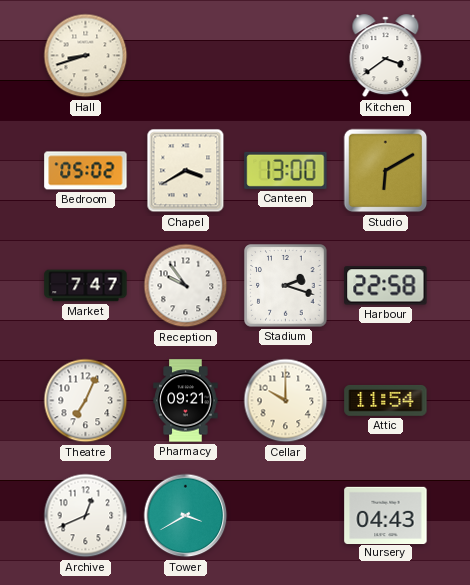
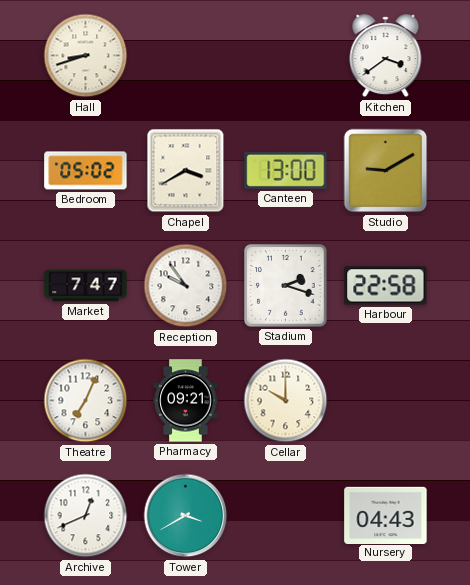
Studio: 6:10 -> 9:10 (386, 171)
Attic: 11:54 -> none (386, 400)
